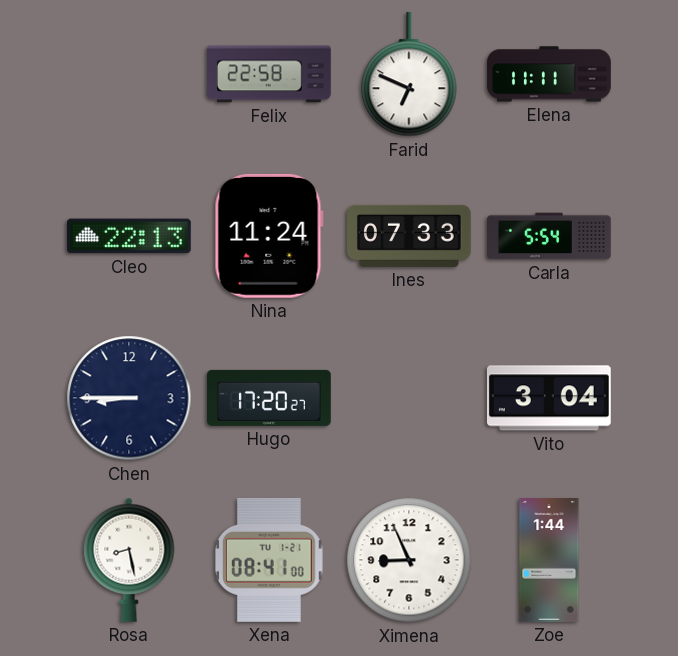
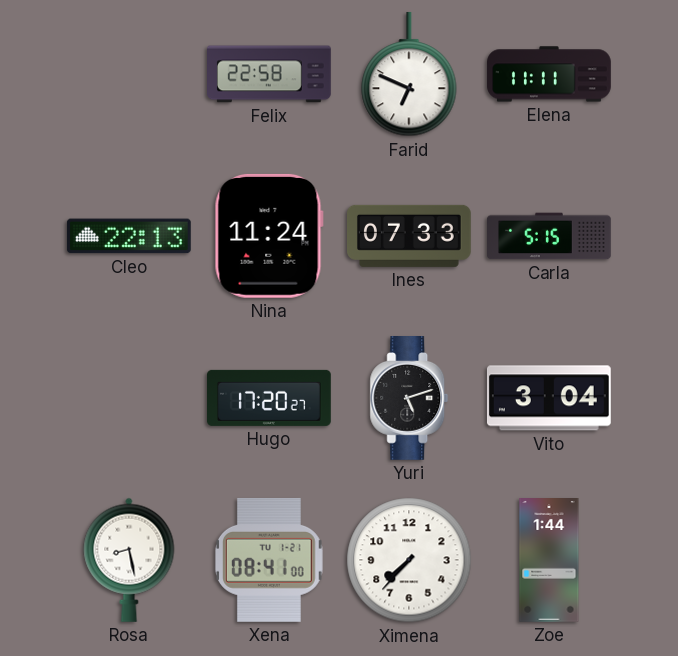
Carla: 5:54 -> 5:15 (550, 236)
Chen: 8:45 -> none (129, 398)
Yuri: none -> 5:12 (409, 399)
Ximena: 8:56 -> 7:37 (409, 560)
